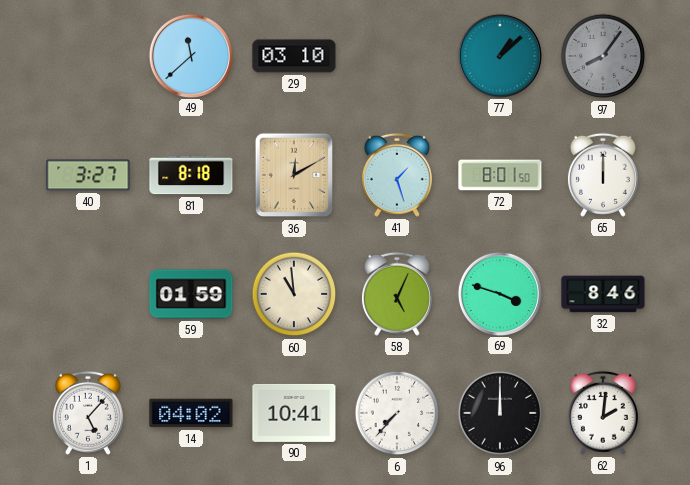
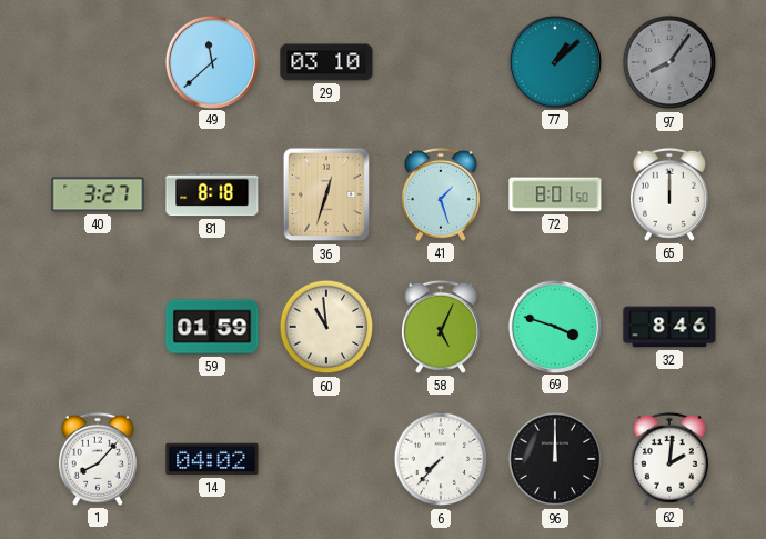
36: 12:10 -> 12:33 (326, 194)
1: 5:07 -> 8:07 (98, 459)
90: 10:41 -> none (294, 413)
